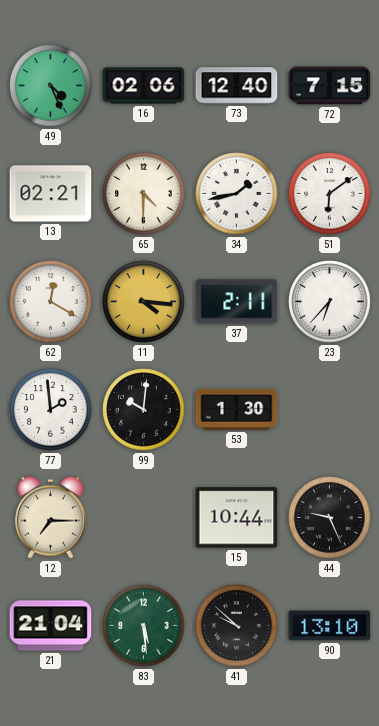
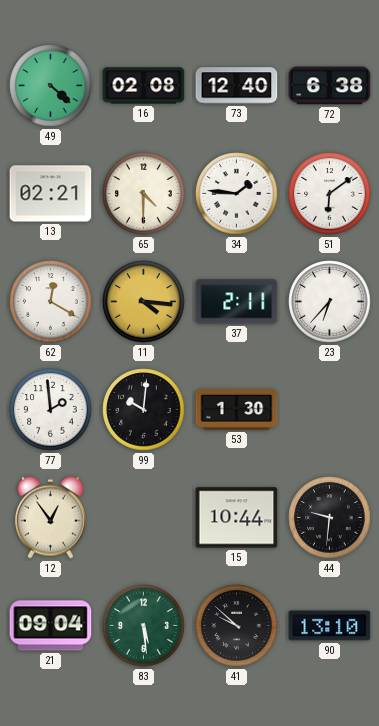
49: 4:26 -> 4:22 (51, 86)
16: 02:06 -> 02:08 (144, 86)
72: 7:15 -> 6:38 (330, 86)
34: 1:43 -> 1:46 (237, 194)
12: 7:15 -> 12:54 (50, 517)
44: 9:26 -> 9:31 (330, 518)
21: 21:04 -> 09:04 (51, 626)
